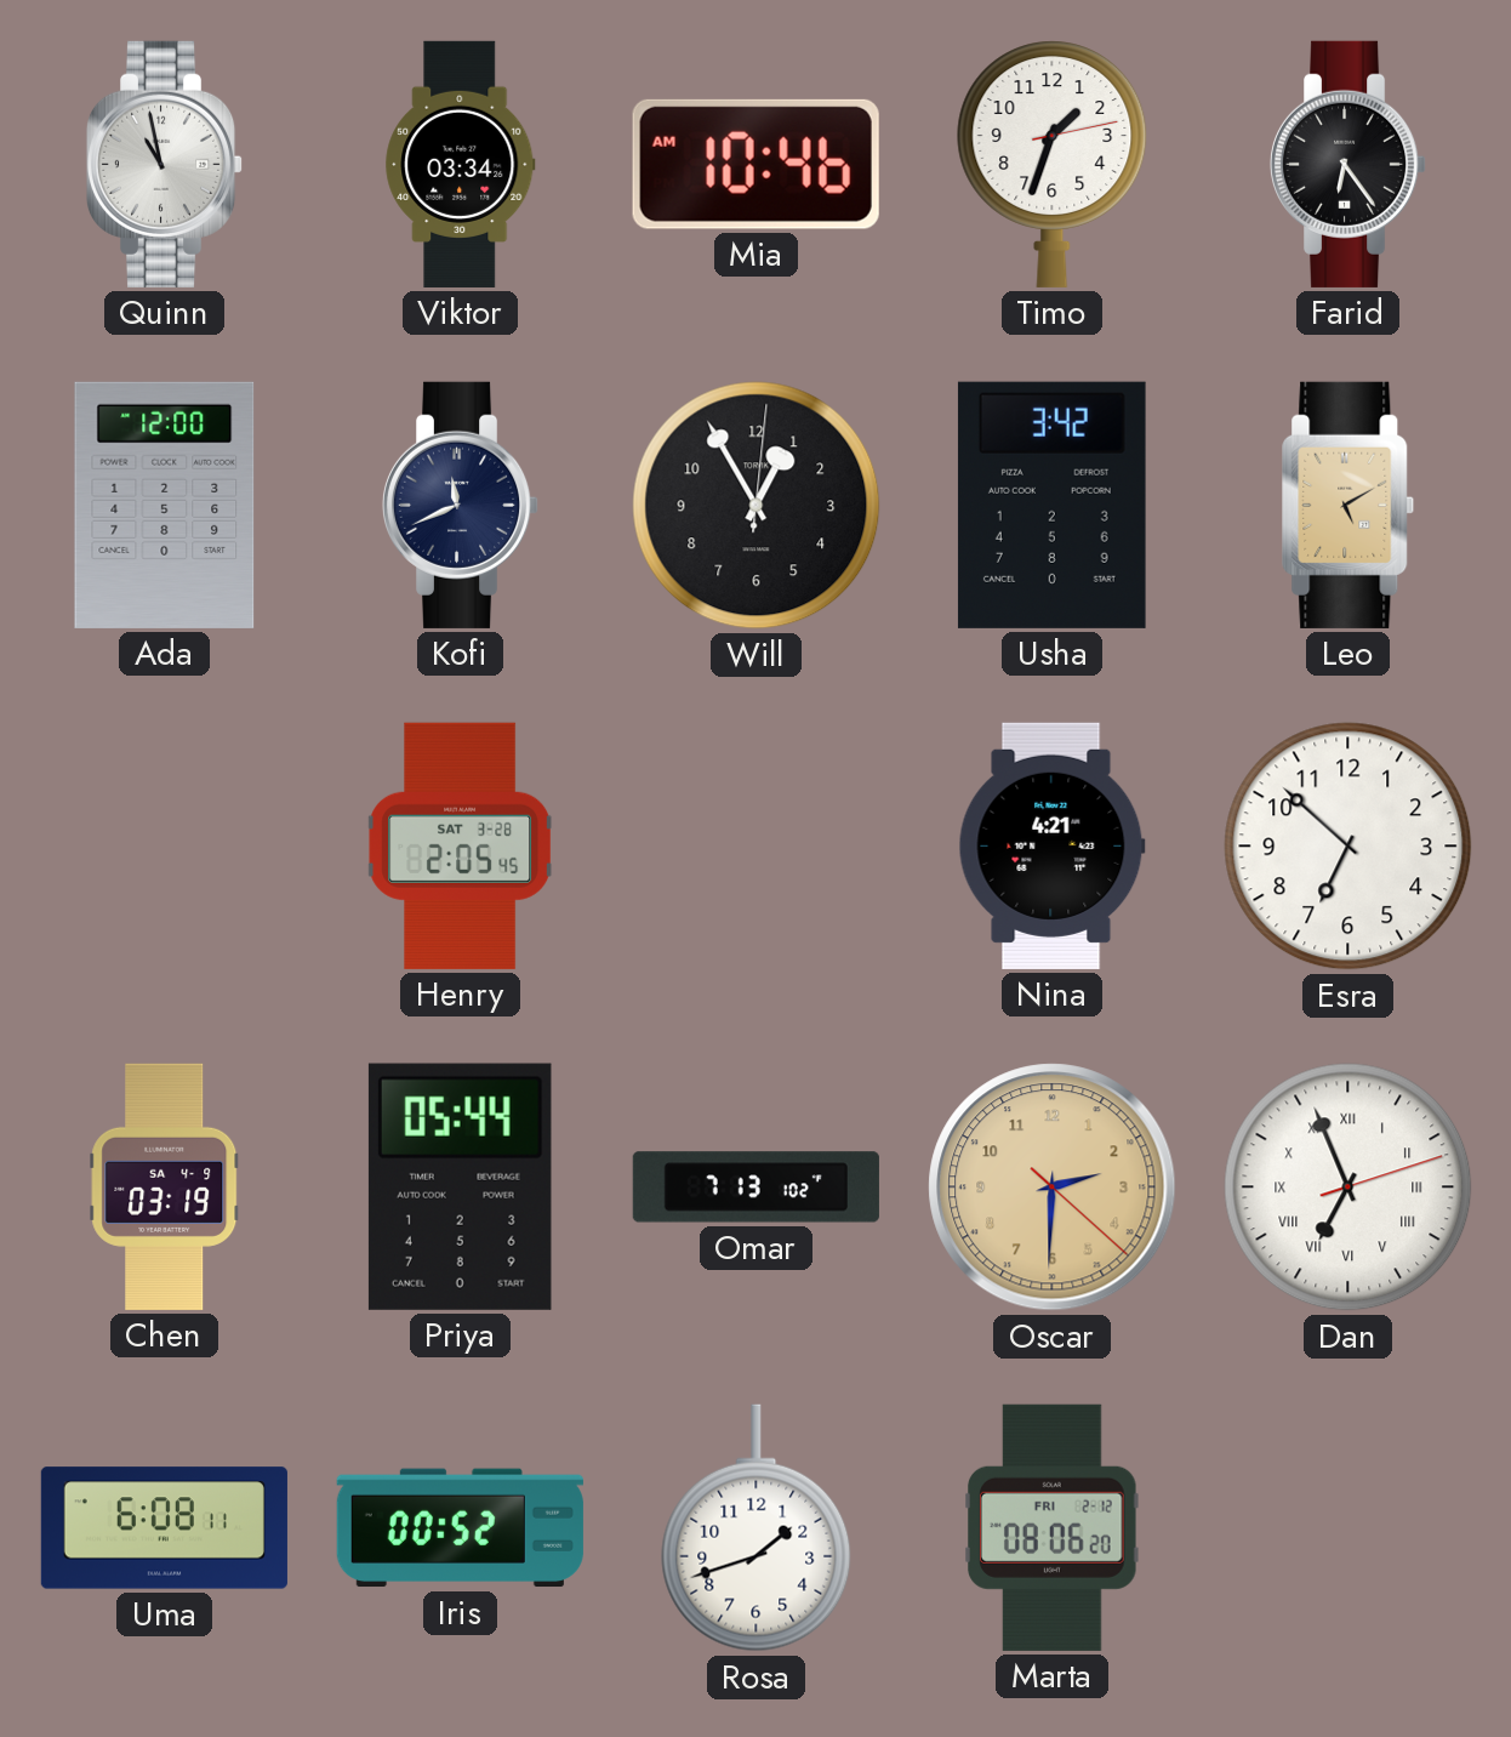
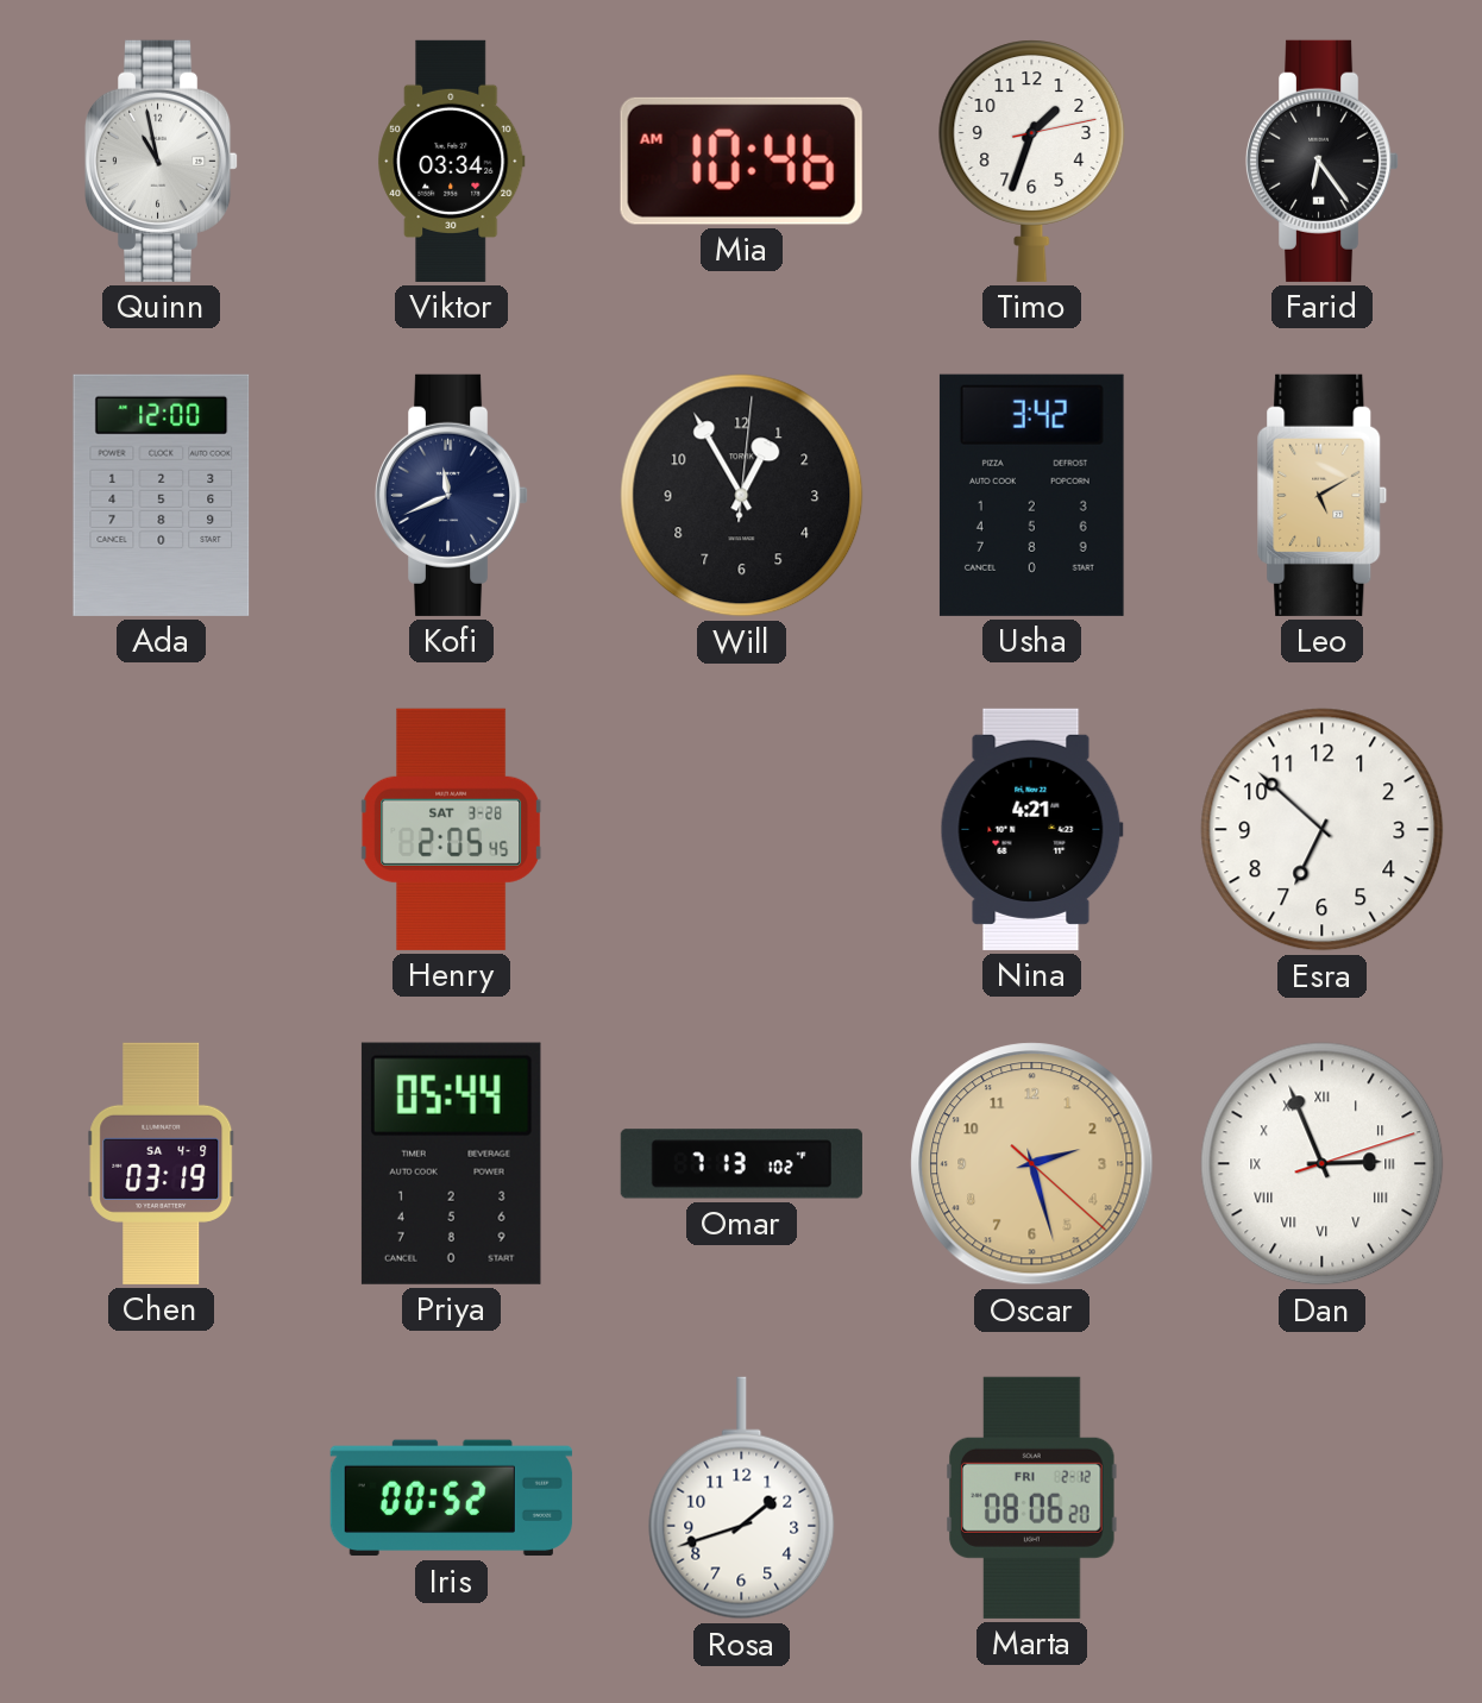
Oscar: 2:30 -> 2:27 (1032, 1164)
Dan: 6:56 -> 2:56 (1323, 1164)
Uma: 6:08 -> none (164, 1528)
